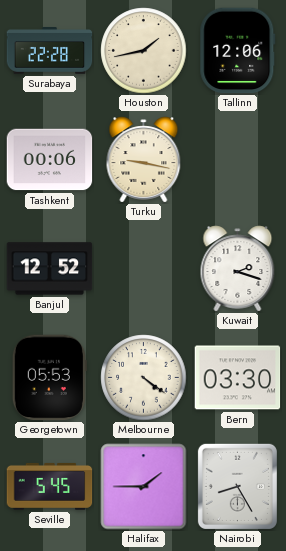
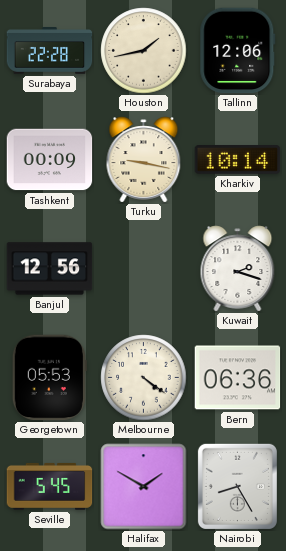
Tashkent: 00:06 -> 00:09 (50, 160)
Kharkiv: none -> 10:14 (238, 160)
Banjul: 12:52 -> 12:56 (50, 269)
Bern: 03:30 -> 06:36 (238, 378)
Halifax: 1:45 -> 1:50 (144, 487)
